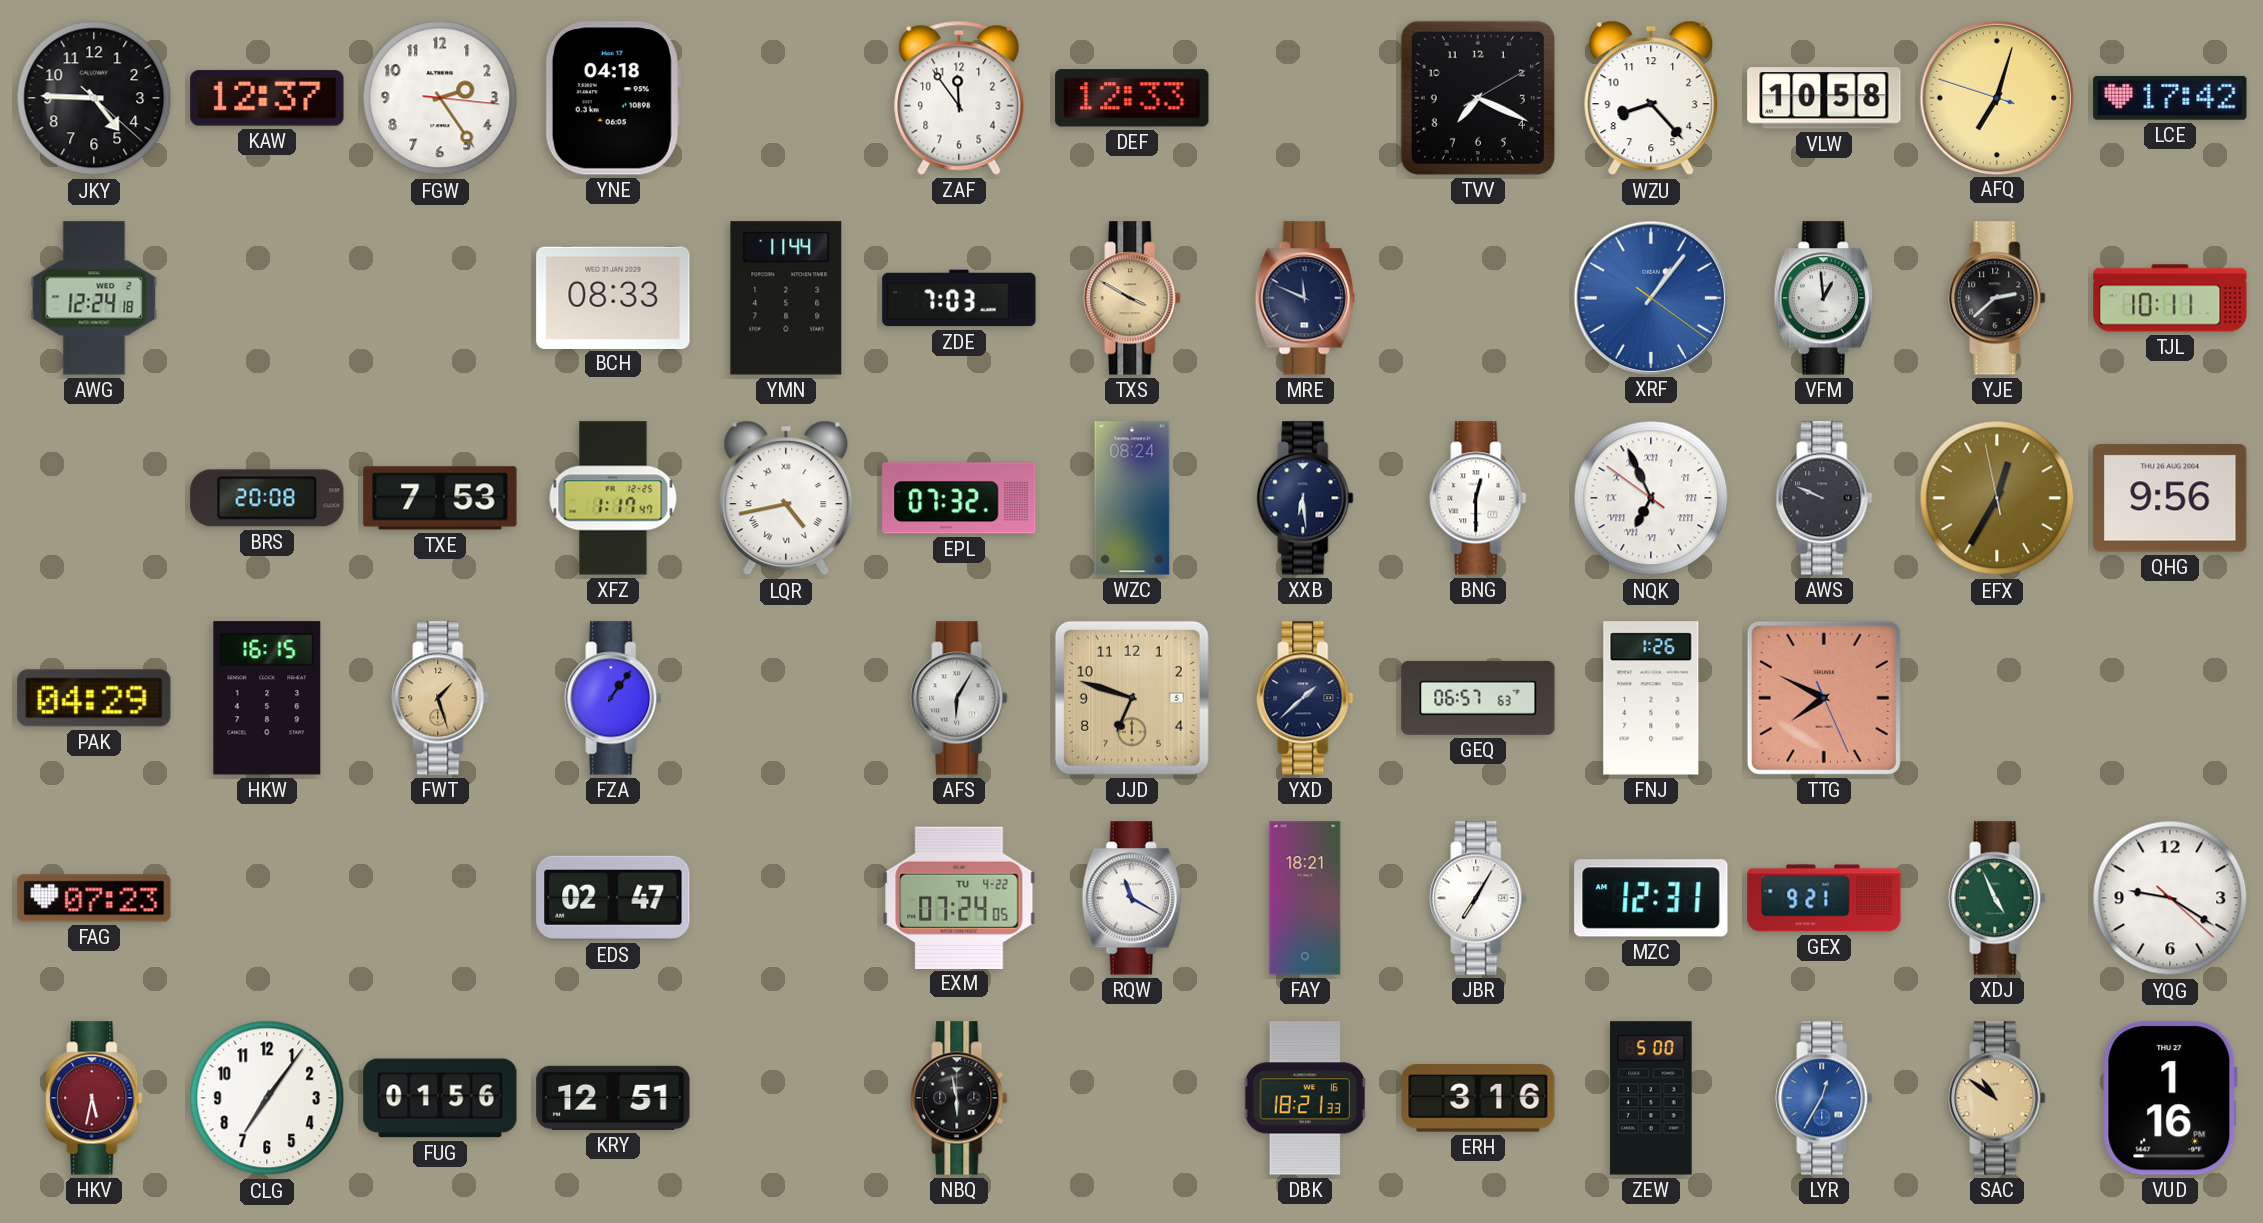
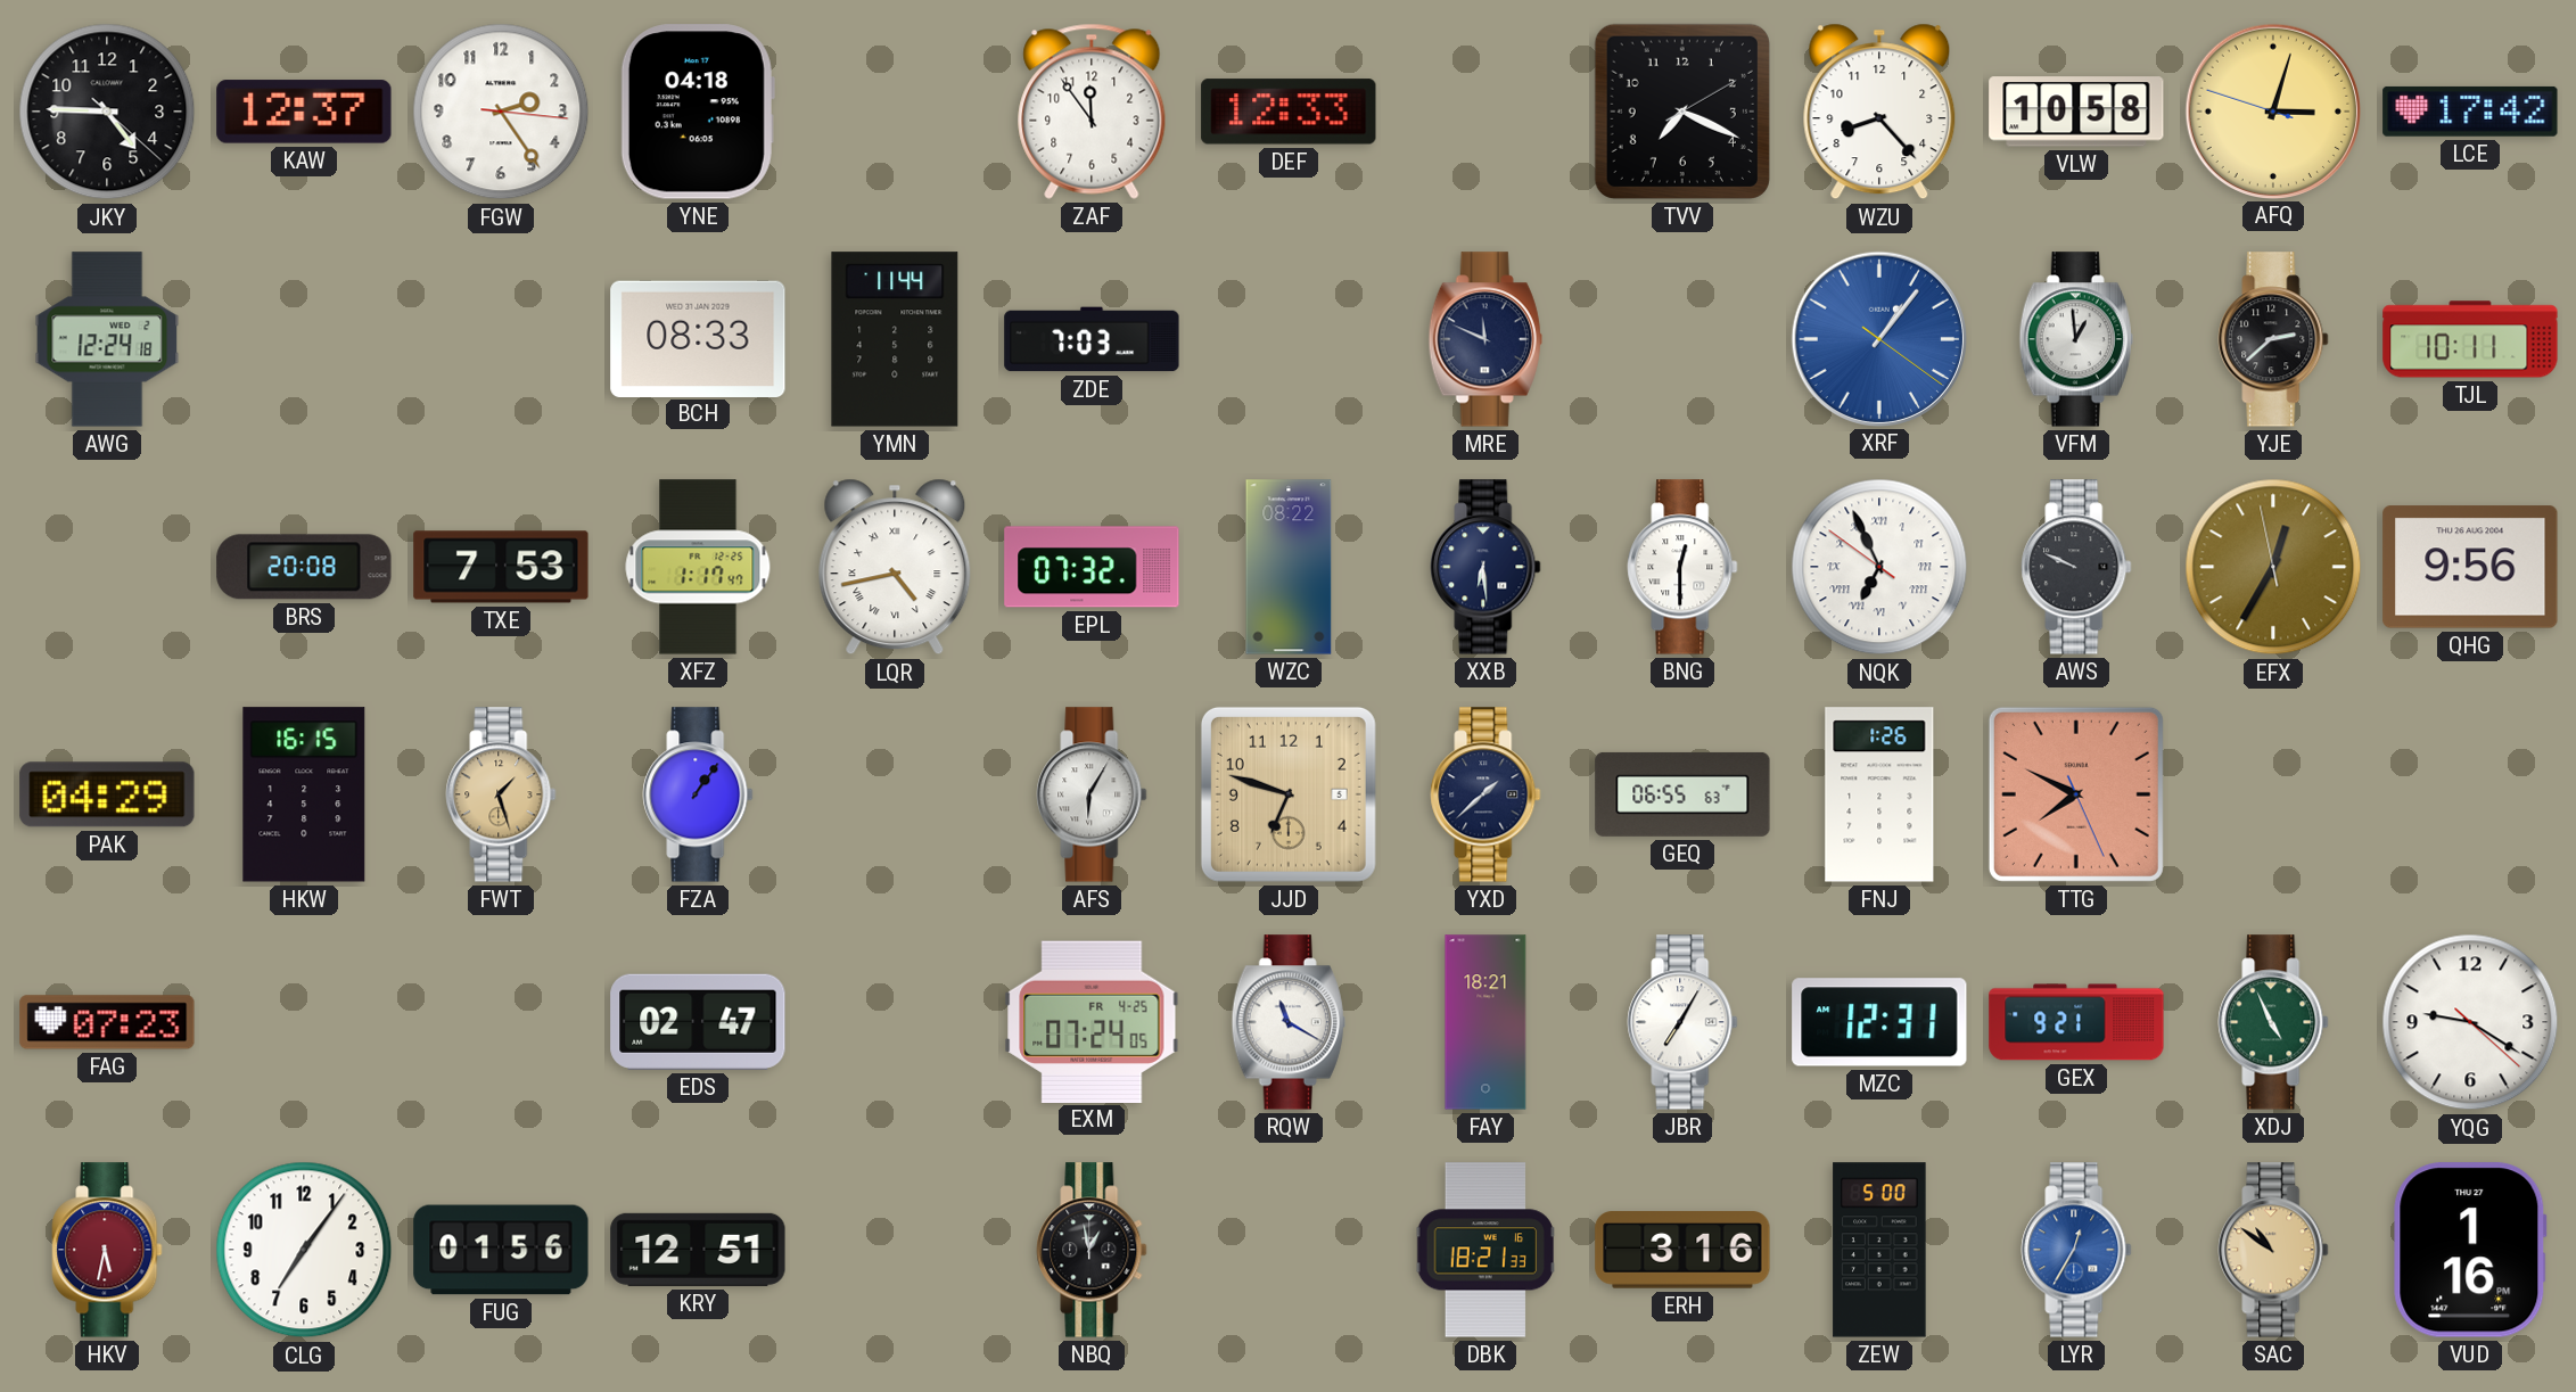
AFQ: 7:02 -> 3:02 (2272, 110)
TXS: 3:50 -> none (1132, 298)
WZC: 08:24 -> 08:22 (1289, 567)
GEQ: 06:57 -> 06:55 (1682, 794)
EXM date: TU 4-22 -> FR 4-25 (1092, 1021)
NBQ: 5:58 -> 12:58 (1092, 1250)
